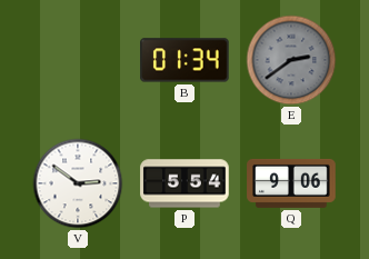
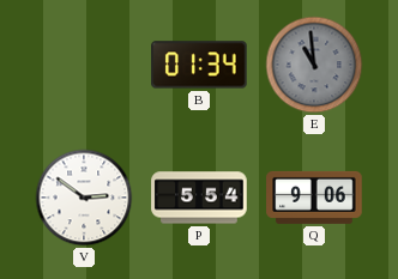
E: 2:39 -> 10:59 (314, 65)
